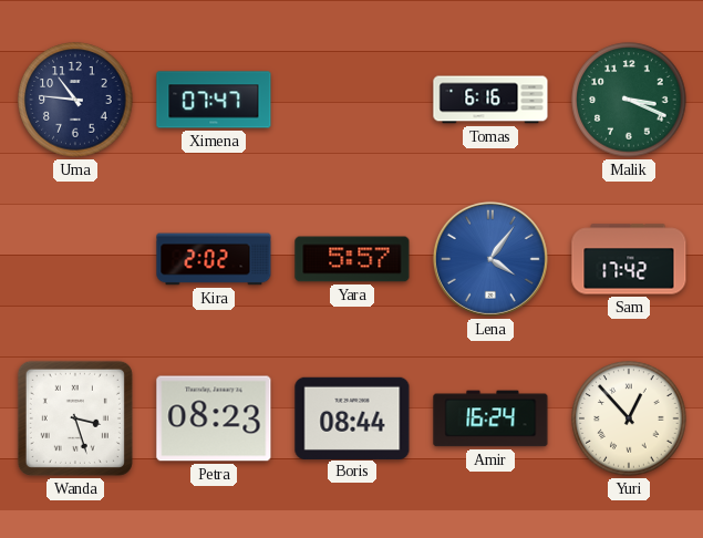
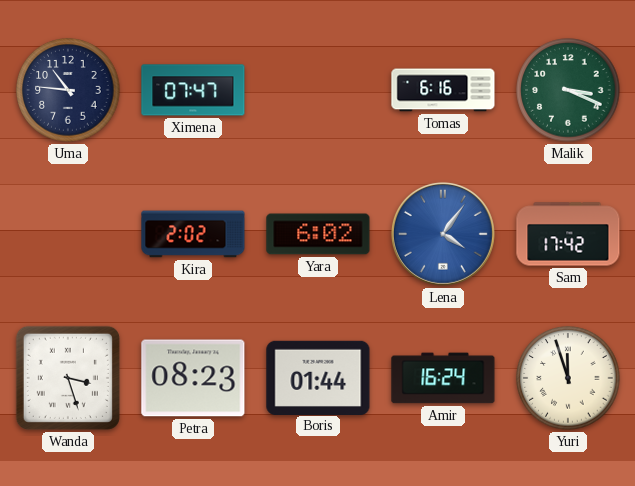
Yara: 5:57 -> 6:02 (318, 234)
Boris: 08:44 -> 01:44 (318, 377)
Yuri: 12:53 -> 11:57 (568, 378)
